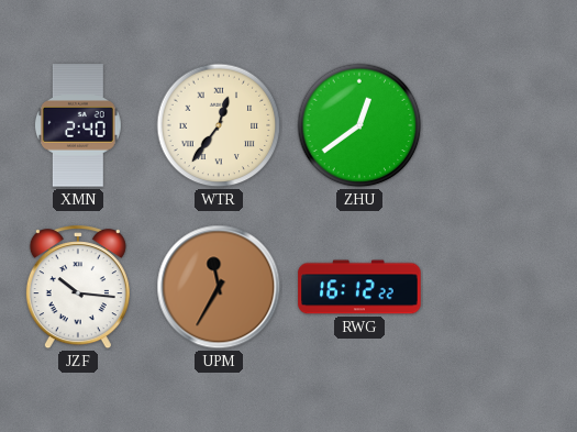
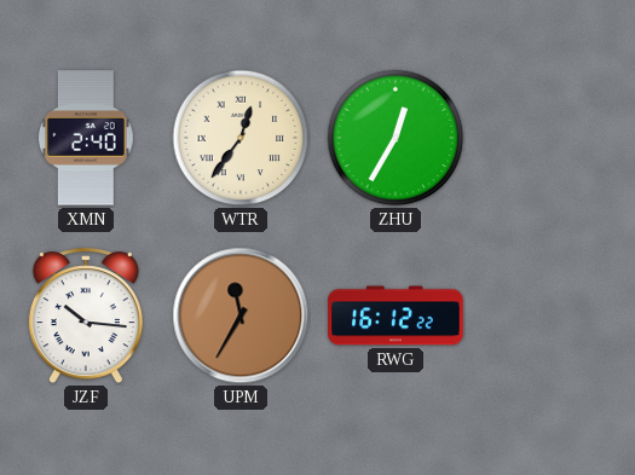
ZHU: 12:39 -> 12:35 (396, 138)
